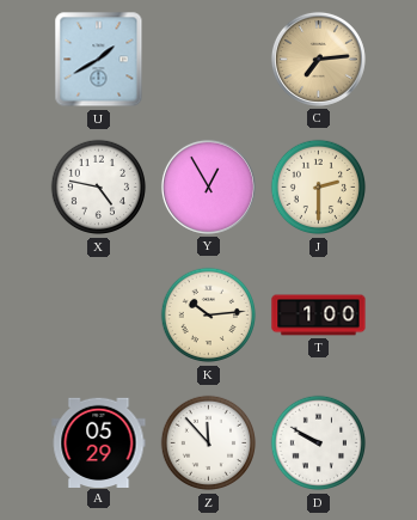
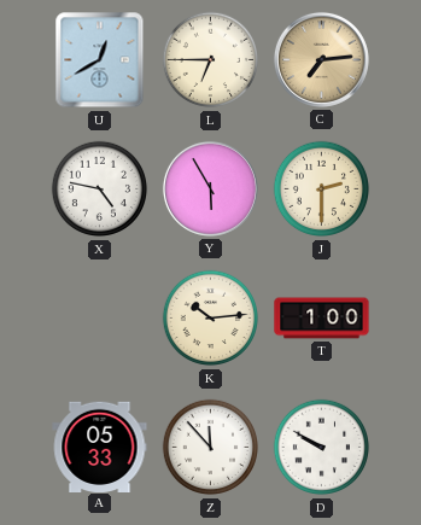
U: 1:40 -> 12:40 (100, 60)
L: none -> 6:45 (211, 60)
Y: 12:55 -> 5:55 (210, 188)
A: 05:29 -> 05:33 (100, 447)
